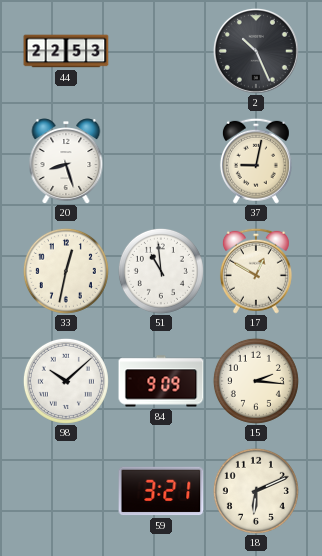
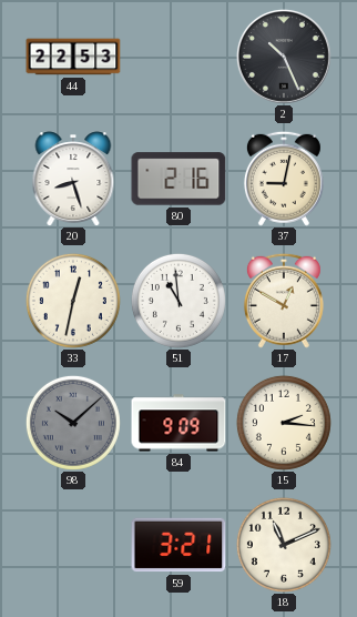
80: none -> 2:16 (178, 179)
98 dial: white -> grey (73, 423)
18: 6:11 -> 11:11 (284, 545)
